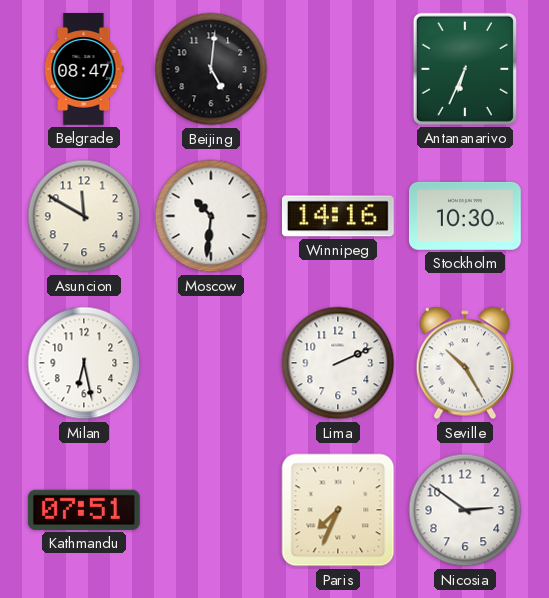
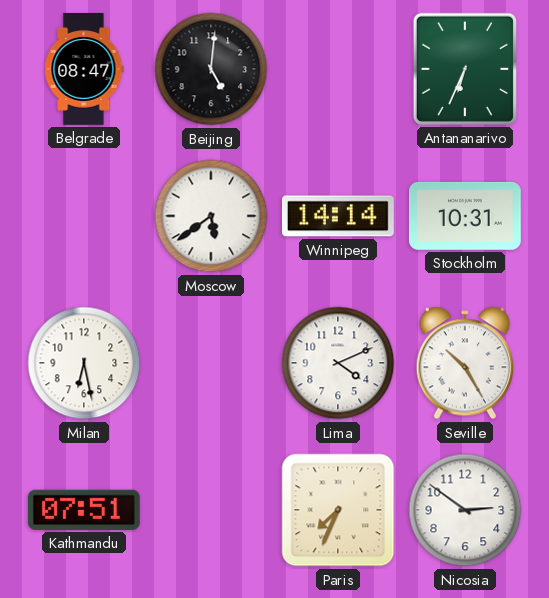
Asuncion: 11:50 -> none (84, 216)
Moscow: 10:31 -> 5:39 (211, 216)
Winnipeg: 14:16 -> 14:14 (338, 216)
Stockholm: 10:30 -> 10:31 (465, 216)
Lima: 2:11 -> 4:11 (338, 363)
